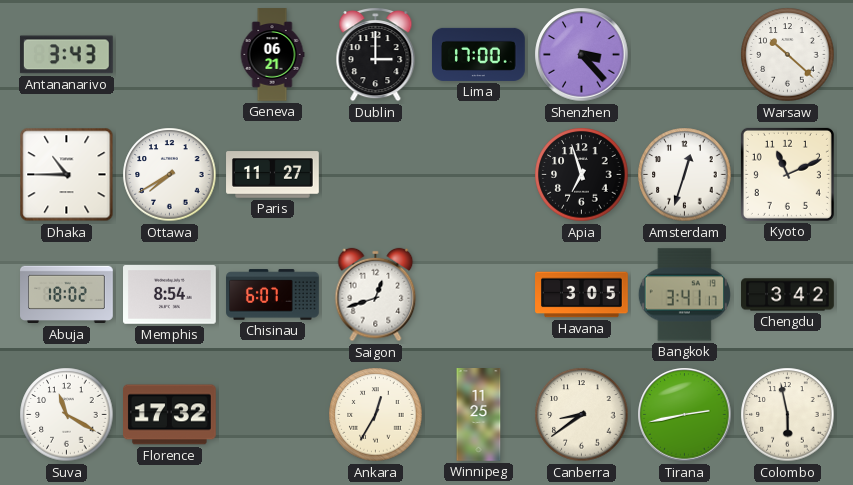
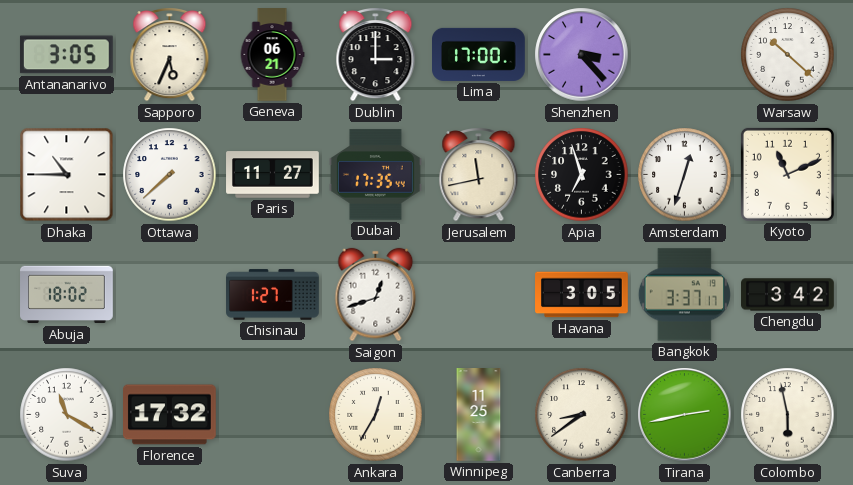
Antananarivo: 3:43 -> 3:05 (66, 55)
Sapporo: none -> 5:34 (170, 55)
Ottawa: 7:40 -> 7:38 (170, 175)
Dubai: none -> 17:35 (376, 175)
Jerusalem: none -> 11:43 (479, 175)
Memphis: 8:54 -> none (170, 295)
Chisinau: 6:07 -> 1:27 (273, 295)
Bangkok: 3:41 -> 3:37 (684, 295)
